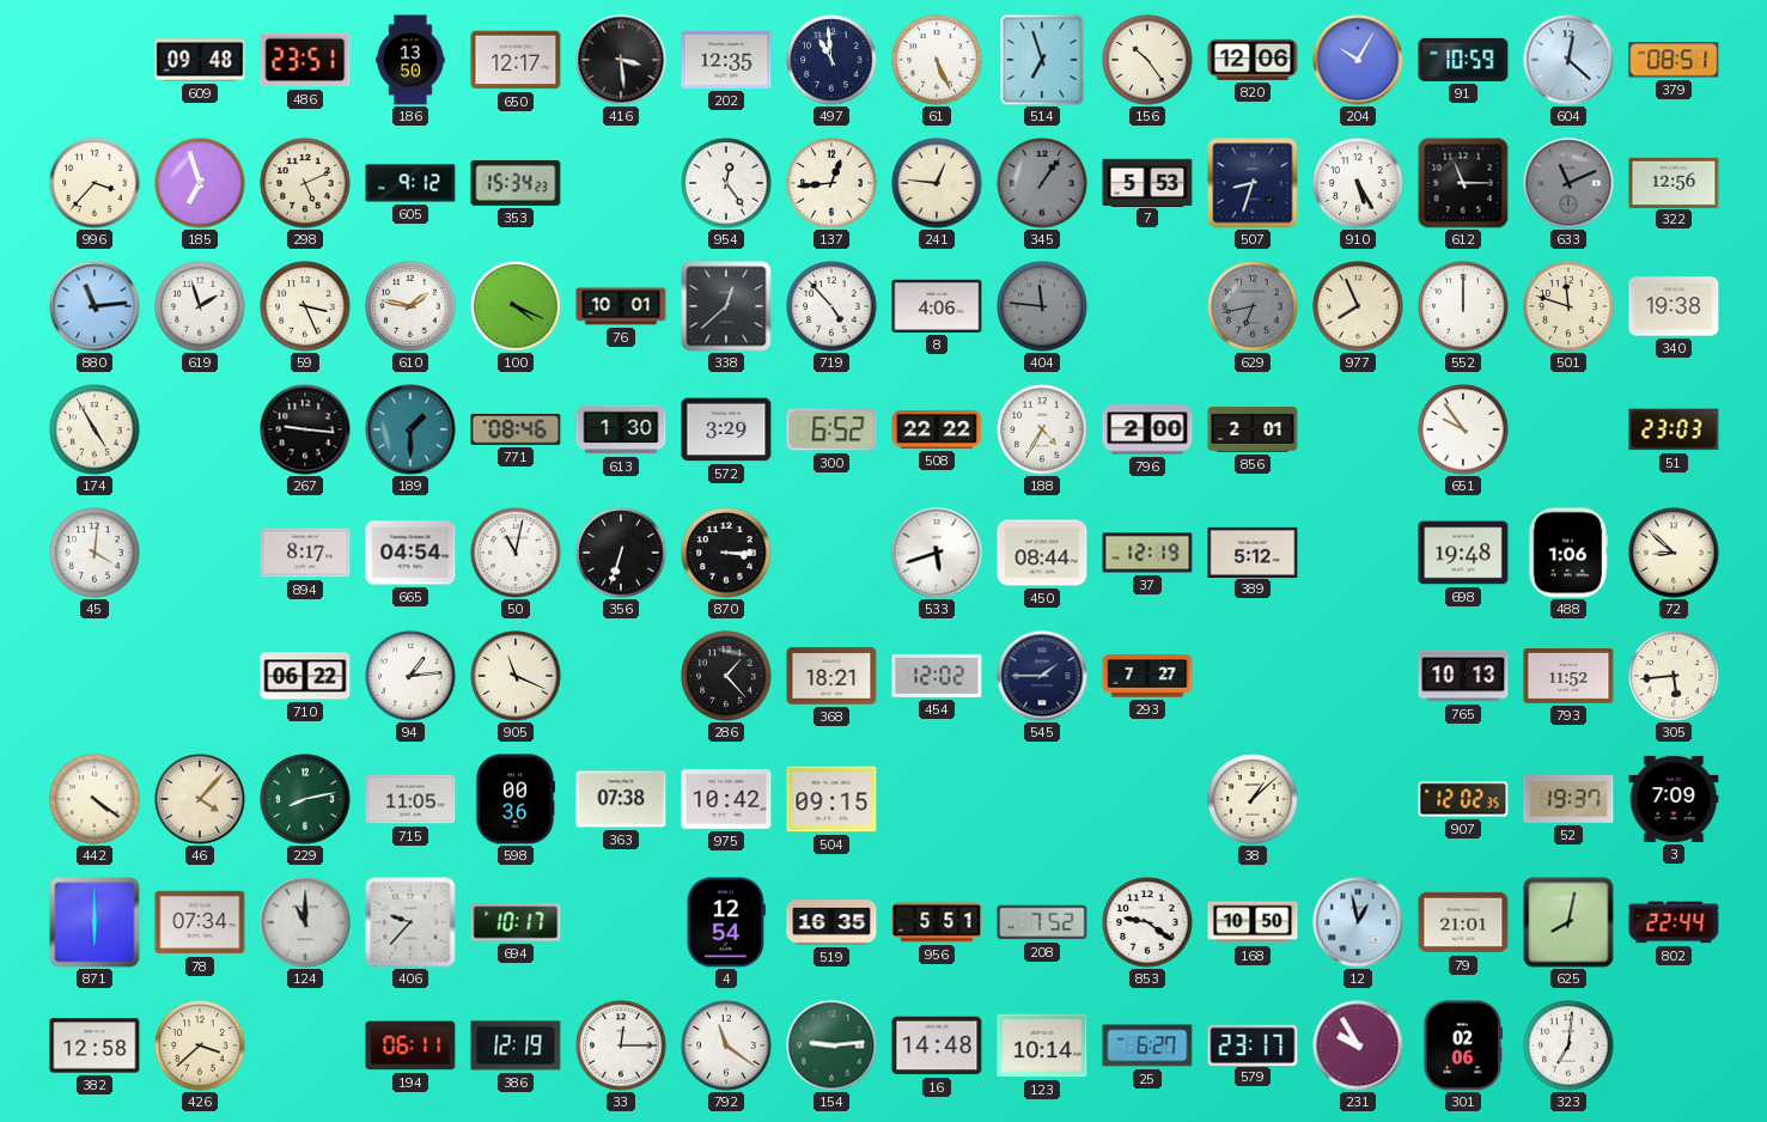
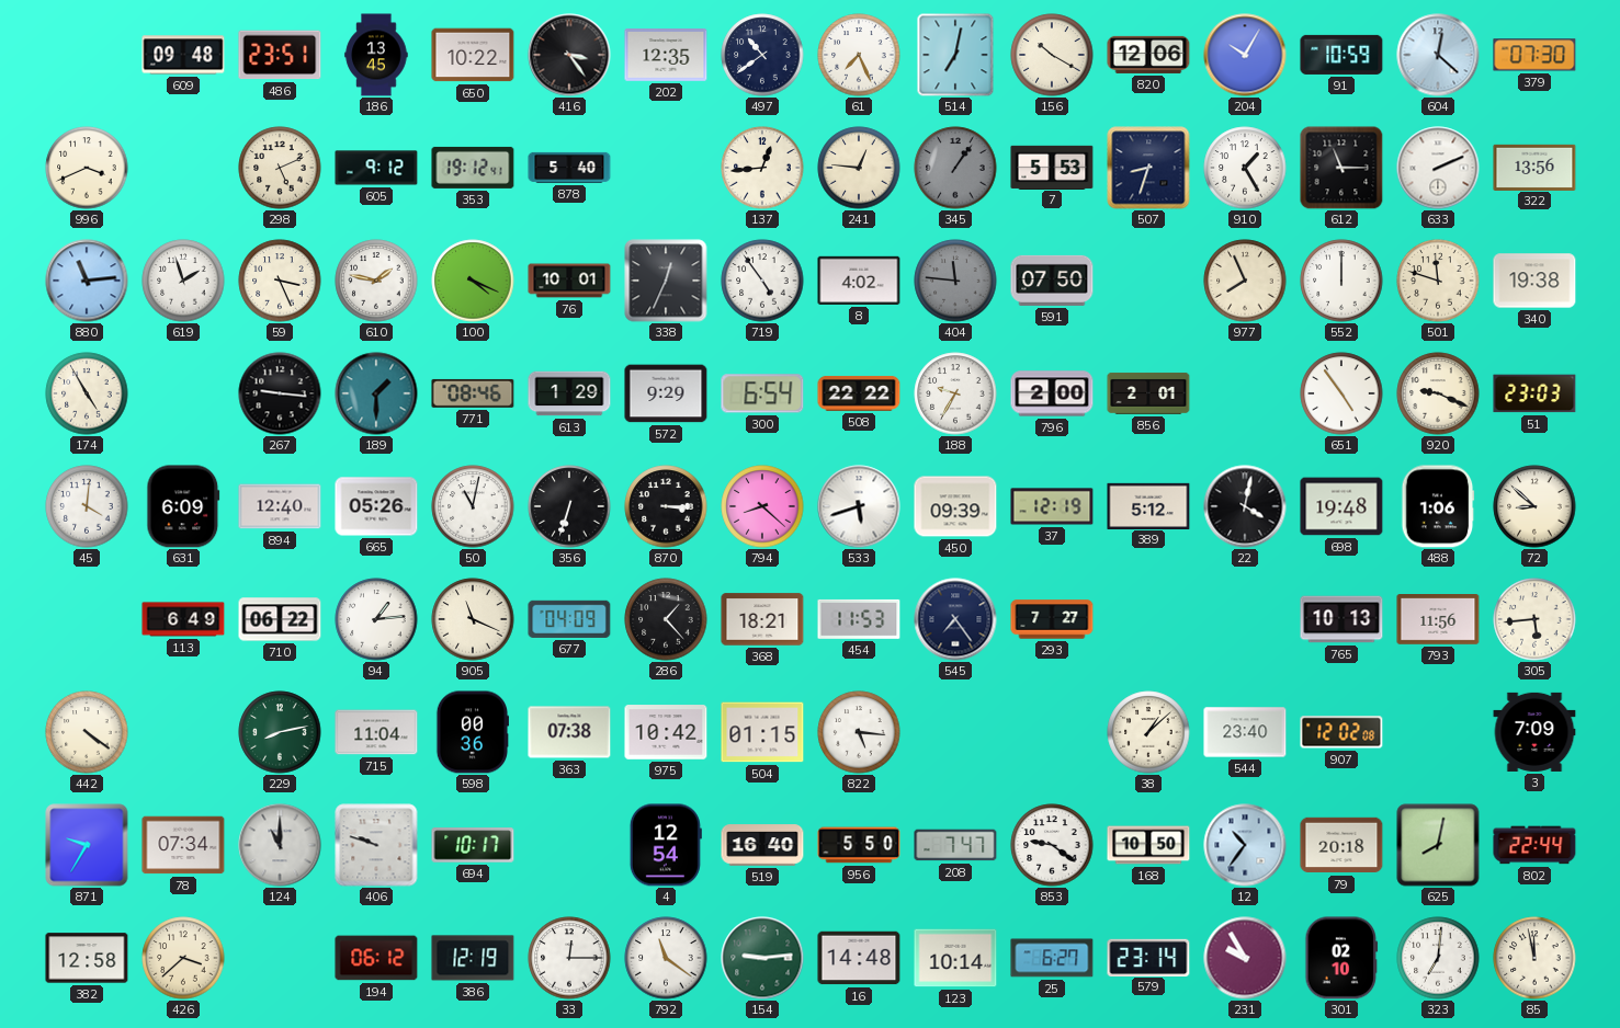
186: 13:50 -> 13:45 (376, 55)
650: 12:17 -> 10:22 (473, 55)
416: 3:29 -> 3:24 (569, 55)
497: 10:59 -> 10:39 (762, 55)
61: 5:26 -> 7:26 (859, 55)
514: 6:57 -> 7:02 (955, 55)
156: 10:24 -> 10:20 (1052, 55)
379: 08:51 -> 07:30 (1534, 55)
996: 3:37 -> 3:41 (87, 168)
185: 6:57 -> none (200, 183)
353: 15:34 -> 19:12 (473, 168)
878: none -> 5:40 (569, 168)
954: 12:24 -> none (726, 183)
910: 5:25 -> 1:25 (1245, 168)
633: 11:11 -> 2:11 (1438, 168)
633 dial: grey -> white (1438, 168)
322: 12:56 -> 13:56 (1534, 167)
338: 12:38 -> 12:34 (666, 281)
719: 4:53 -> 4:54 (762, 281)
8: 4:06 -> 4:02 (859, 281)
591: none -> 07:50 (1052, 281)
629: 6:43 -> none (1253, 306)
613: 1:30 -> 1:29 (569, 393)
572: 3:29 -> 9:29 (666, 393)
300: 6:52 -> 6:54 (762, 393)
188: 4:35 -> 9:35 (955, 393)
651: 9:54 -> 4:54 (1341, 393)
920: none -> 9:19 (1438, 393)
631: none -> 6:09 (183, 506)
894: 8:17 -> 12:40 (280, 506)
665: 04:54 -> 05:26 (376, 506)
794: none -> 8:22 (762, 506)
450: 08:44 -> 09:39 (955, 506)
22: none -> 4:02 (1245, 506)
113: none -> 6:49 (183, 619)
677: none -> 04:09 (569, 619)
454: 12:02 -> 11:53 (859, 619)
545: 1:45 -> 7:24 (955, 619)
793: 11:52 -> 11:56 (1438, 620)
46: 4:07 -> none (200, 799)
715: 11:05 -> 11:04 (376, 732)
504: 09:15 -> 01:15 (762, 732)
822: none -> 5:16 (859, 732)
544: none -> 23:40 (1245, 732)
907: 12:02:35 -> 12:02:08 (1341, 732)
52: 19:37 -> none (1568, 799)
871: 6:00 -> 9:35 (87, 845)
406: 9:37 -> 9:48 (376, 845)
519: 16:35 -> 16:40 (762, 845)
956: 5:51 -> 5:50 (859, 845)
208: 7:52 -> 7:47 (955, 845)
12: 12:58 -> 10:36 (1245, 845)
79: 21:01 -> 20:18 (1341, 845)
194: 06:11 -> 06:12 (376, 958)
579: 23:17 -> 23:14 (1148, 957)
301: 02:06 -> 02:10 (1341, 958)
85: none -> 11:58 (1534, 958)
